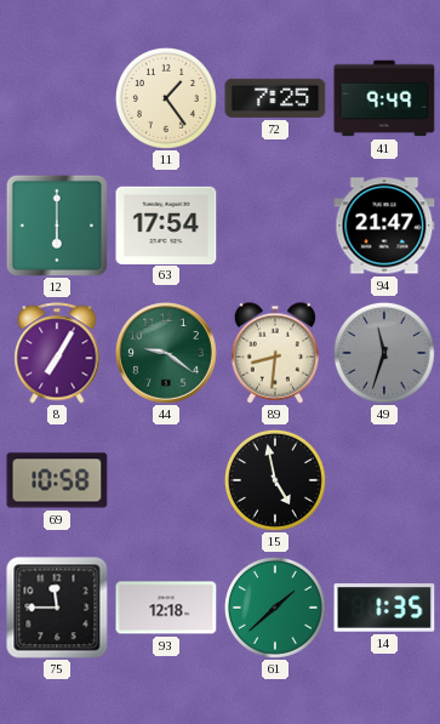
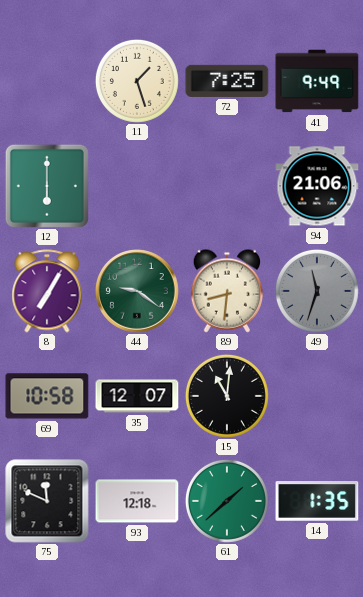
11: 1:24 -> 1:27 (137, 81)
63: 17:54 -> none (166, 224)
94: 21:47 -> 21:06 (317, 186)
35: none -> 12:07 (137, 396)
15: 4:58 -> 11:01 (227, 396)
75: 11:45 -> 11:49 (47, 501)
